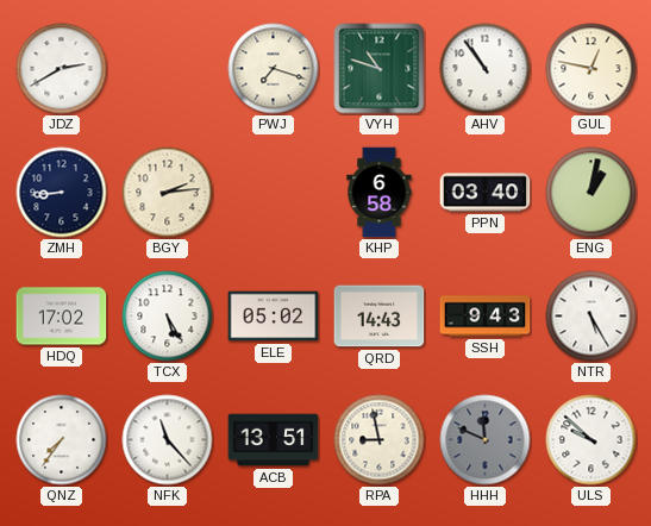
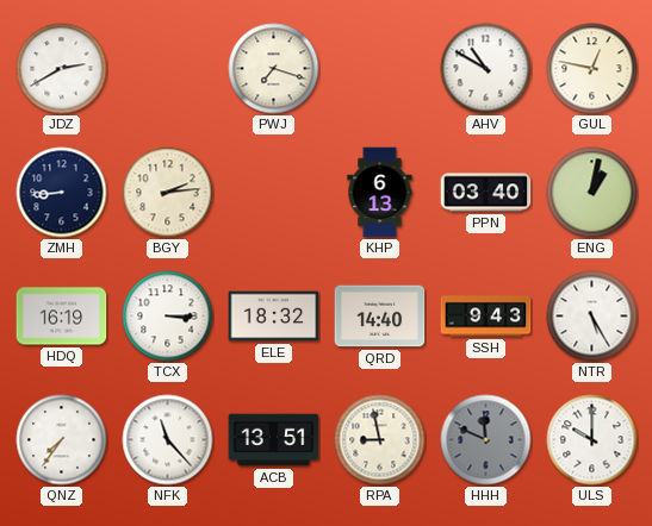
VYH: 10:48 -> none (380, 69)
AHV: 10:54 -> 10:50 (486, 69)
KHP: 6:58 -> 6:13 (380, 193)
HDQ: 17:02 -> 16:19 (62, 317)
TCX: 5:25 -> 3:15 (168, 317)
ELE: 05:02 -> 18:32 (274, 317)
QRD: 14:43 -> 14:40 (380, 317)
ULS: 9:52 -> 10:00 (592, 440)
